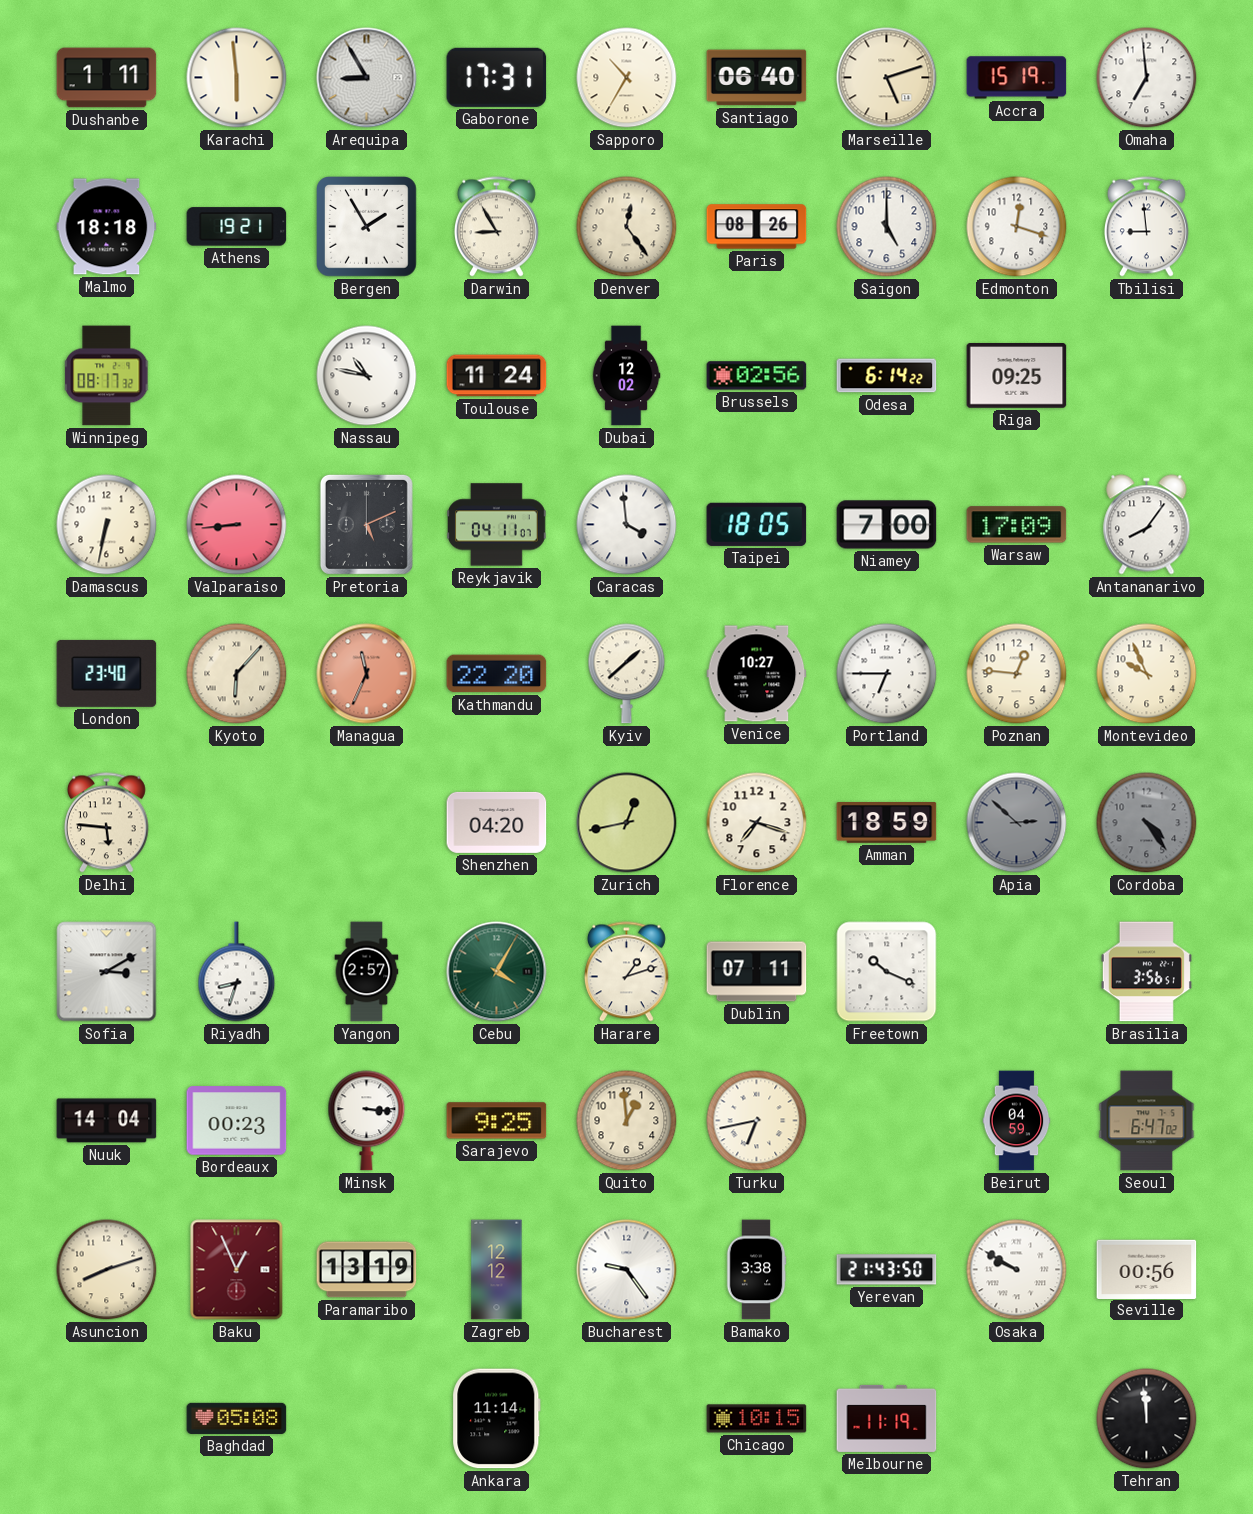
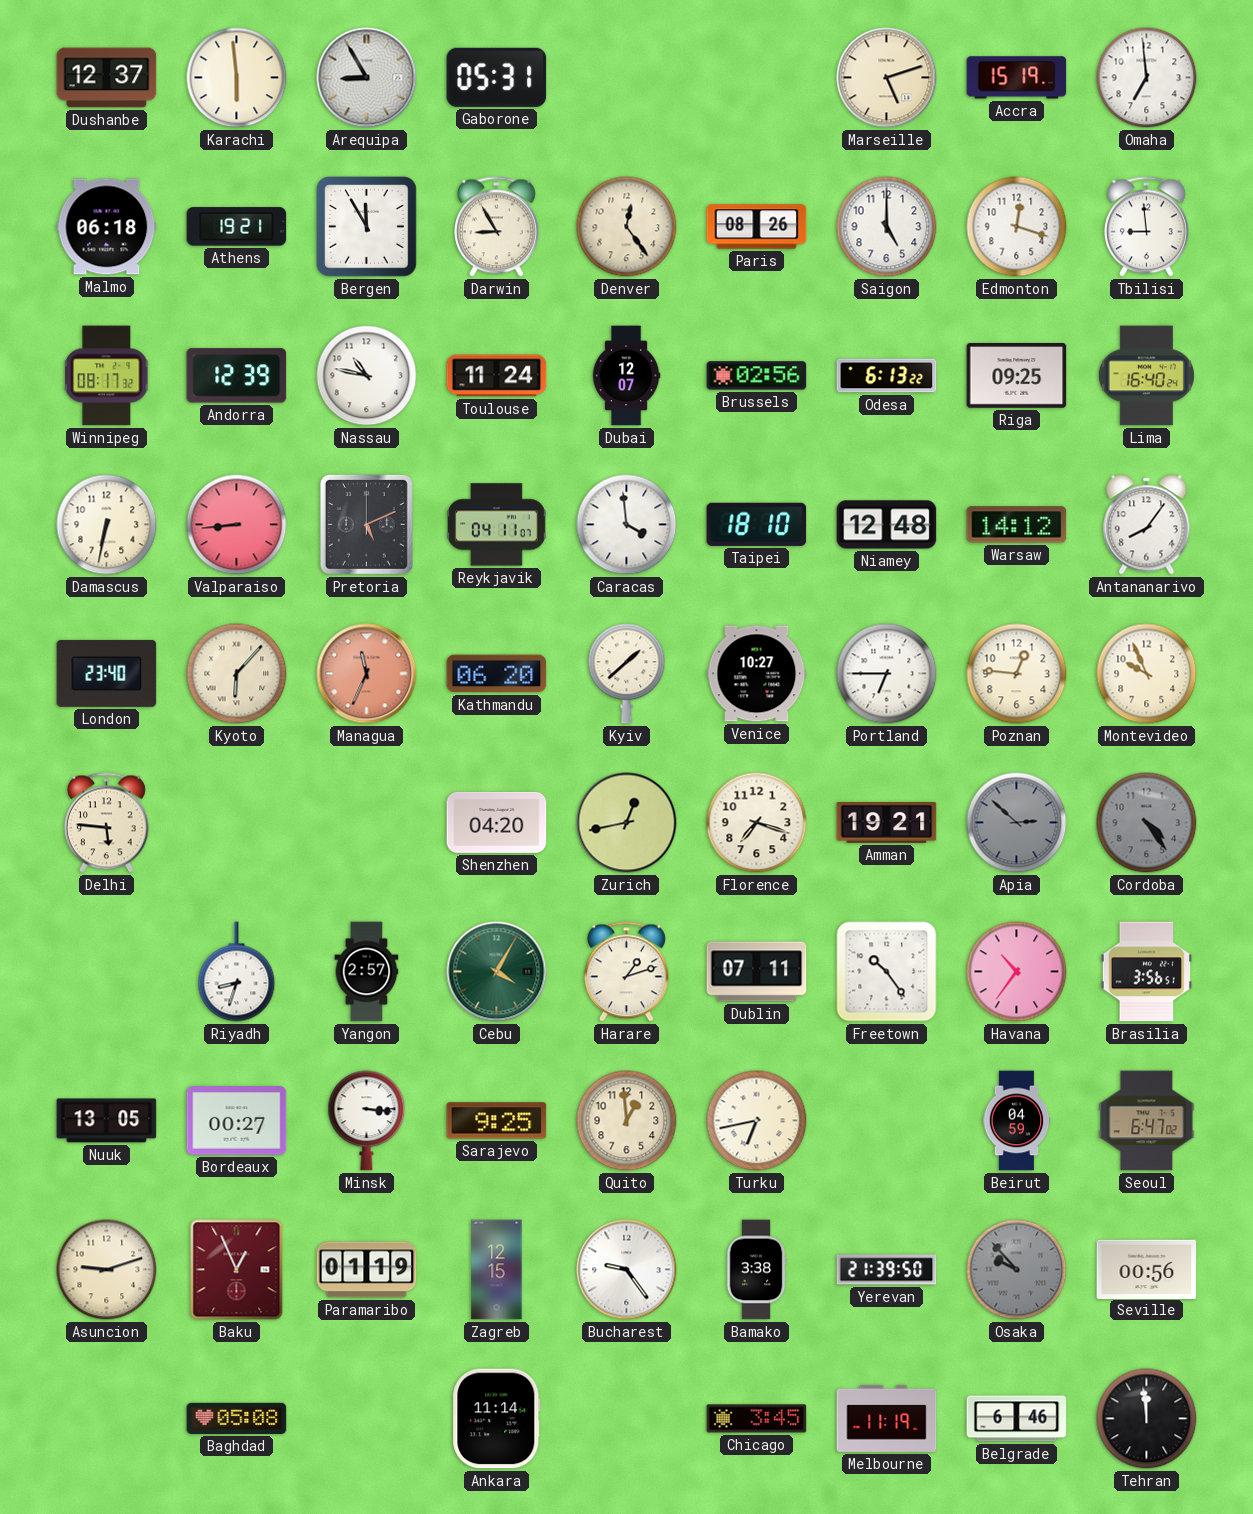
Dushanbe: 1:11 -> 12:37 (107, 78)
Gaborone: 17:31 -> 05:31 (497, 77)
Sapporo: 10:35 -> none (627, 78)
Santiago: 06:40 -> none (757, 78)
Malmo: 18:18 -> 06:18 (107, 227)
Bergen: 1:55 -> 11:55 (367, 227)
Andorra: none -> 12:39 (237, 376)
Dubai: 12:02 -> 12:07 (626, 376)
Odesa: 6:14 -> 6:13 (887, 376)
Lima: none -> 16:40 (1146, 376)
Taipei: 18:05 -> 18:10 (757, 524)
Niamey: 7:00 -> 12:48 (887, 525)
Warsaw: 17:09 -> 14:12 (1017, 525)
Kathmandu: 22:20 -> 06:20 (497, 674)
Amman: 18:59 -> 19:21 (887, 823)
Sofia: 3:10 -> none (107, 972)
Freetown: 10:19 -> 10:24 (887, 972)
Havana: none -> 10:36 (1017, 972)
Nuuk: 14:04 -> 13:05 (107, 1121)
Bordeaux: 00:23 -> 00:27 (237, 1121)
Asuncion: 8:12 -> 9:12 (107, 1270)
Paramaribo: 13:19 -> 01:19 (367, 1270)
Zagreb: 12:12 -> 12:15 (497, 1270)
Yerevan: 21:43 -> 21:39 (887, 1270)
Osaka: 9:50 -> 9:53 (1017, 1270)
Osaka dial: white -> grey (1017, 1270)
Chicago: 10:15 -> 3:45 (757, 1419)
Belgrade: none -> 6:46 (1017, 1419)
